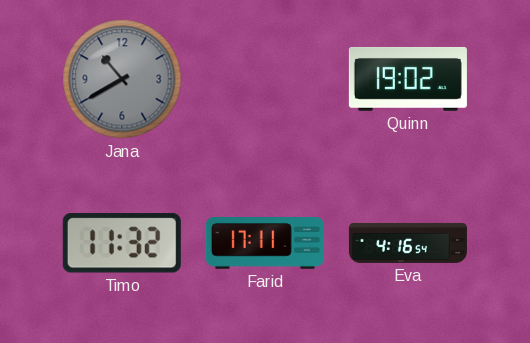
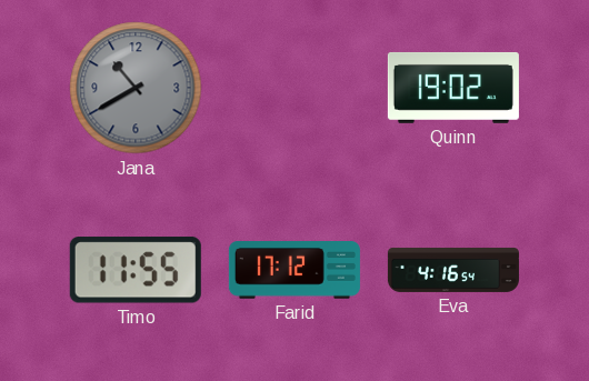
Timo: 11:32 -> 11:55 (136, 270)
Farid: 17:11 -> 17:12 (294, 271)
